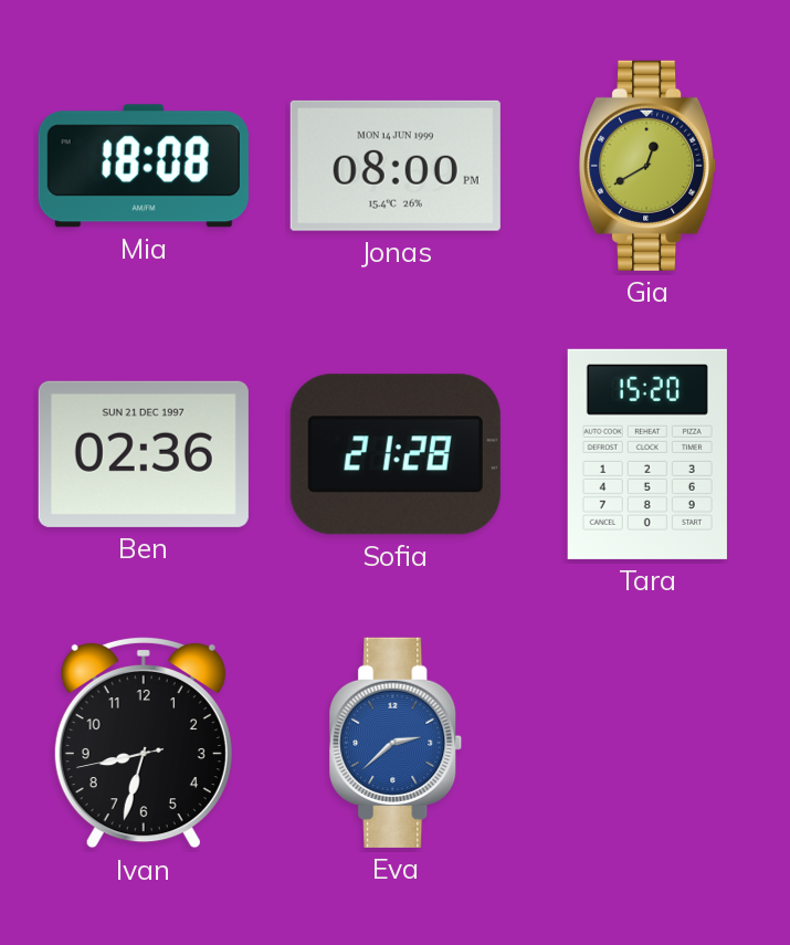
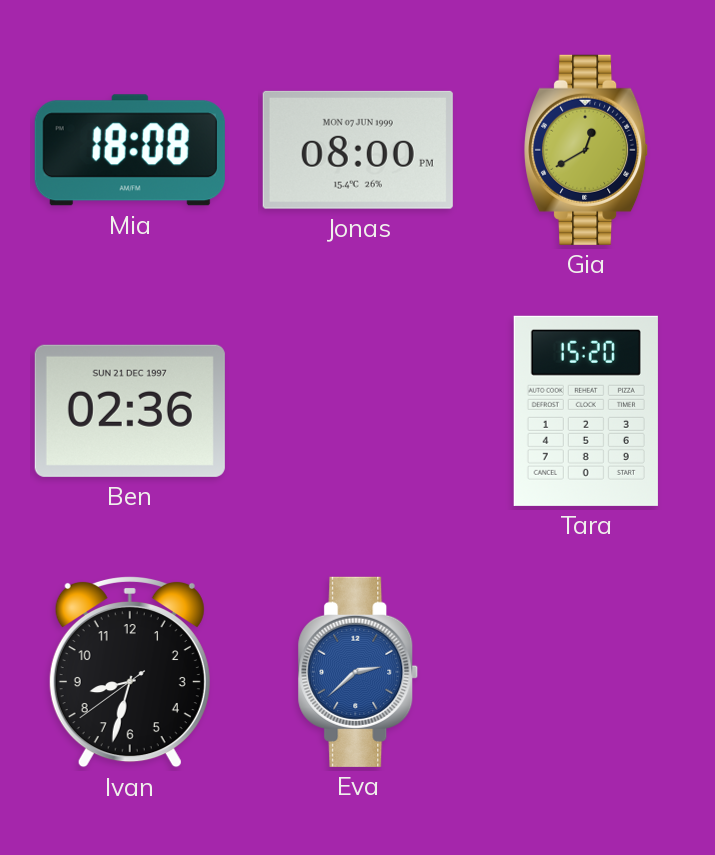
Jonas date: MON 14 JUN 1999 -> MON 07 JUN 1999 (358, 150)
Sofia: 21:28 -> none (396, 454)
Ivan: 8:32:43 -> 8:32:39 (130, 672)
